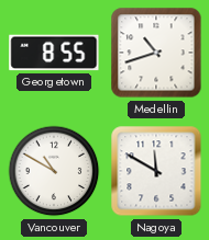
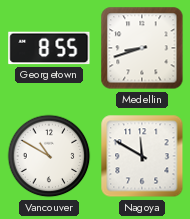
Medellin: 10:42 -> 8:42 (142, 48)
